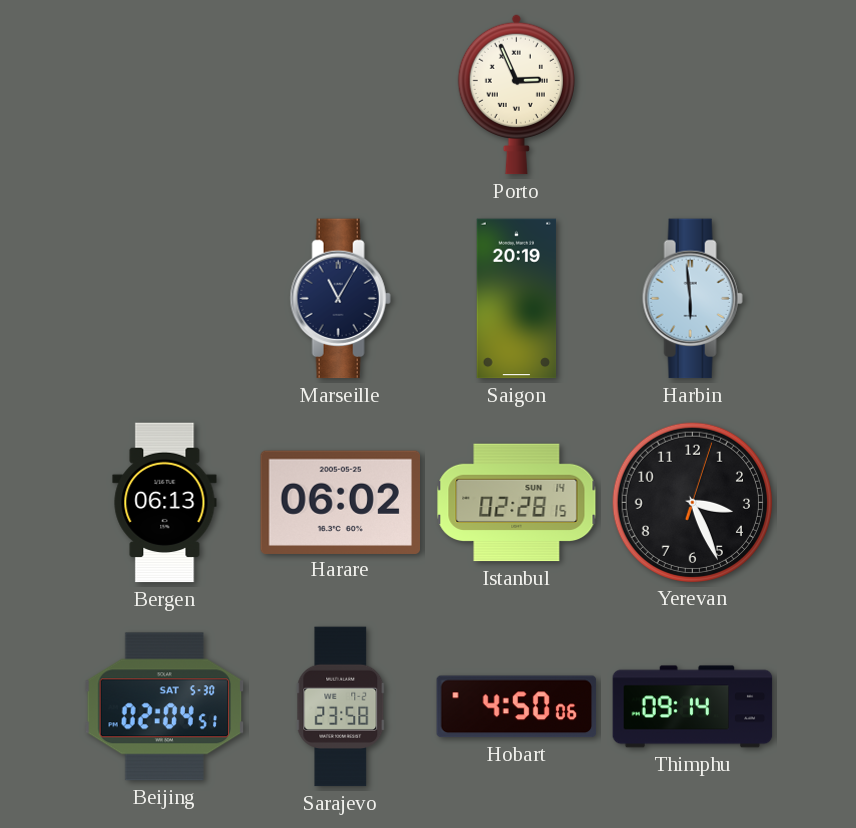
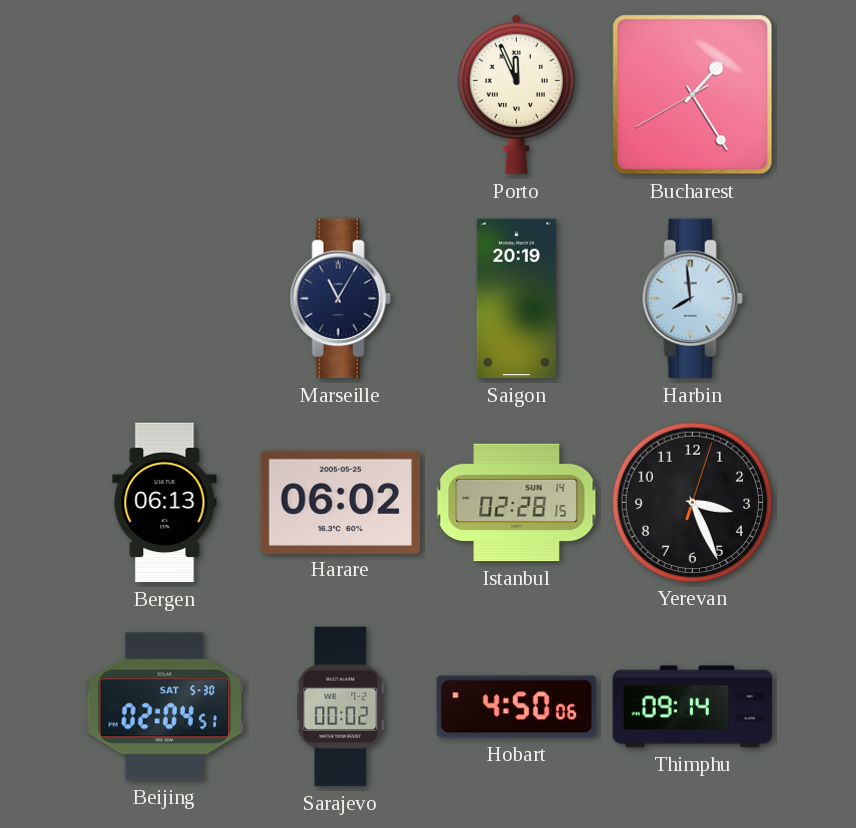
Porto: 2:56 -> 11:56 (516, 94)
Bucharest: none -> 1:24 (693, 95)
Harbin: 5:59 -> 7:59 (692, 299)
Sarajevo: 23:58 -> 00:02 (341, 707)
